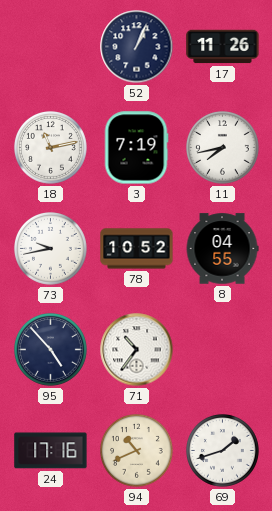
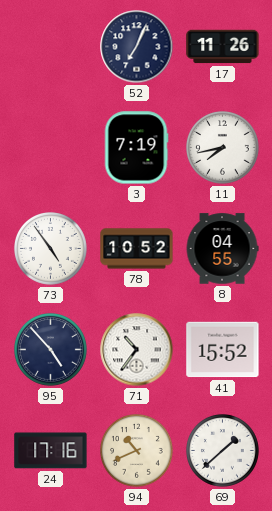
52: 1:04 -> 7:04 (137, 47)
18: 11:13 -> none (51, 148)
73: 9:43 -> 4:54 (51, 249)
41: none -> 15:52 (223, 350)
69: 1:42 -> 1:38 (223, 451)
